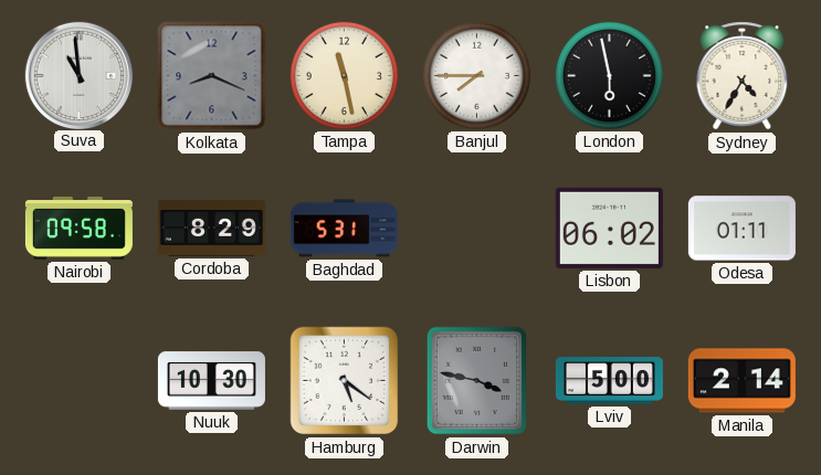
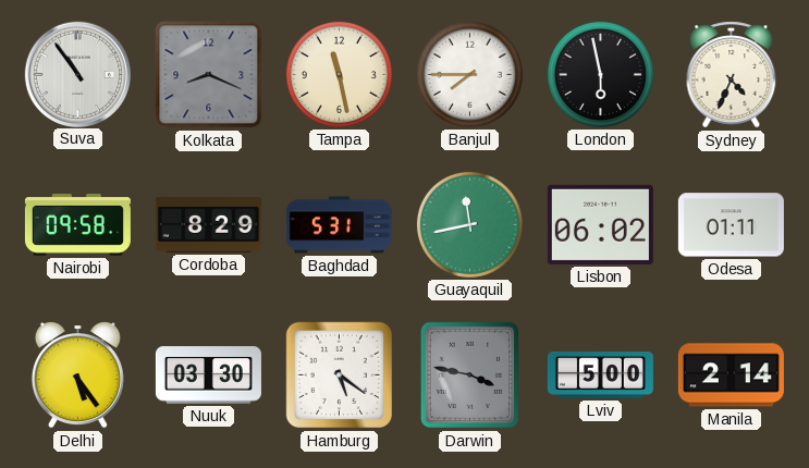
Suva: 10:59 -> 10:54 (77, 74)
Sydney: 4:35 -> 4:34 (732, 75)
Guayaquil: none -> 11:43 (469, 224)
Delhi: none -> 5:24 (77, 375)
Nuuk: 10:30 -> 03:30 (208, 375)
